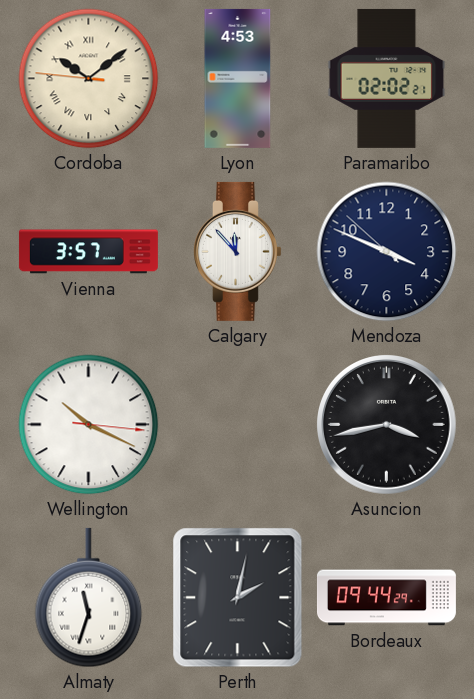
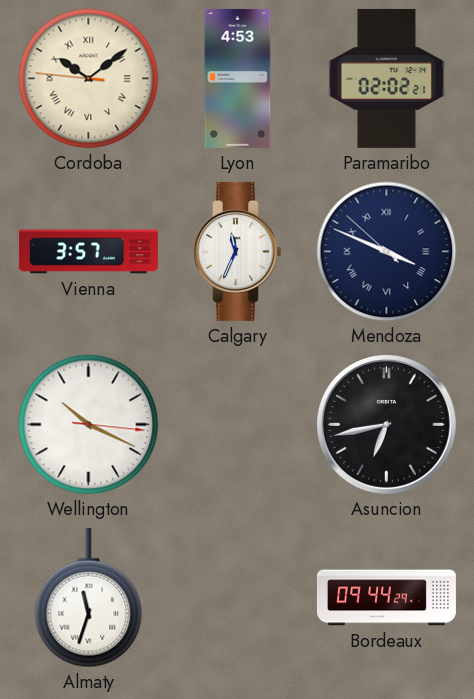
Calgary: 11:53 -> 11:34 (238, 251)
Mendoza numerals: Arabic -> Roman (387, 252)
Asuncion: 3:43 -> 6:43 (387, 425)
Perth: 2:02 -> none (238, 598)
